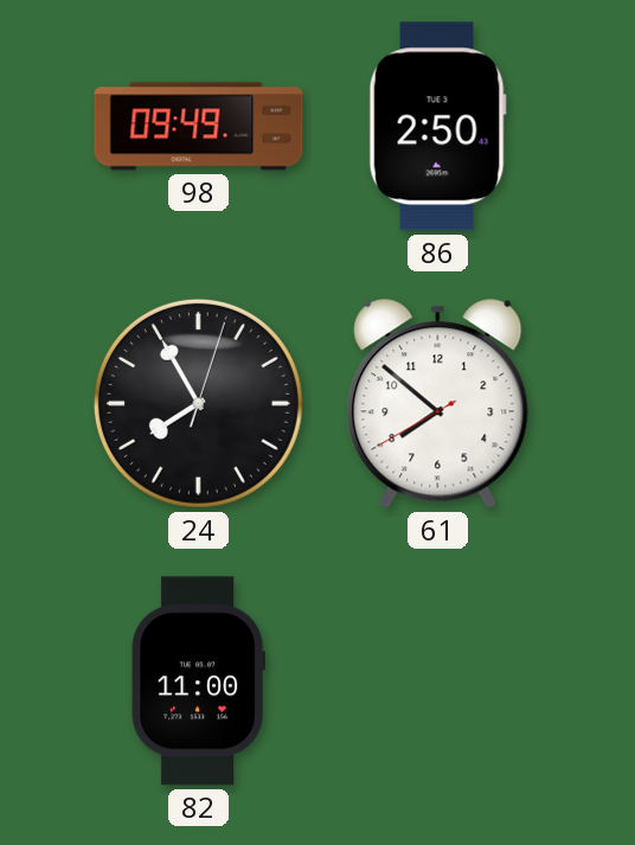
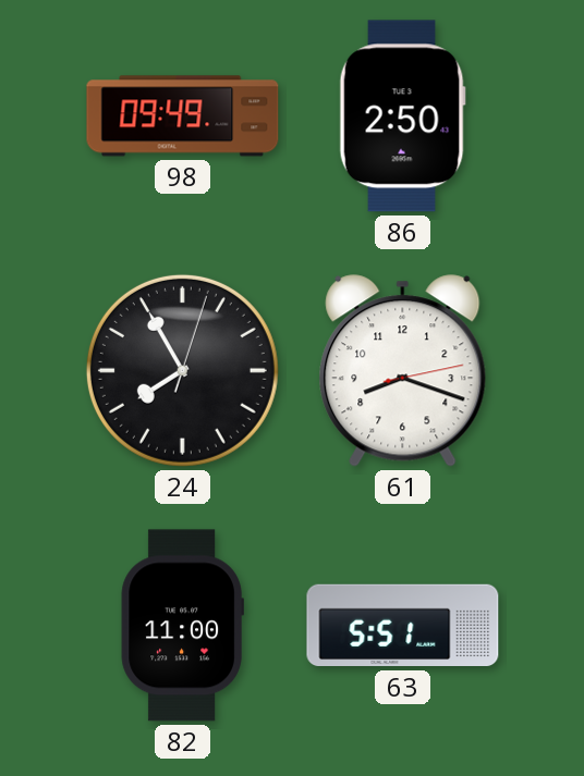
61: 7:51 -> 8:18 (403, 371)
63: none -> 5:51 (403, 626)
